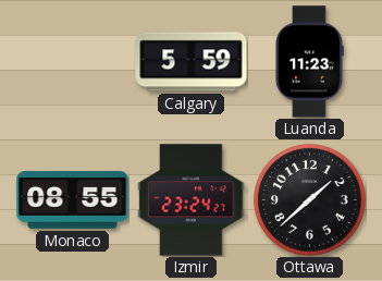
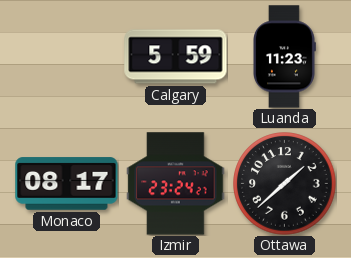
Monaco: 08:55 -> 08:17 (67, 184)
